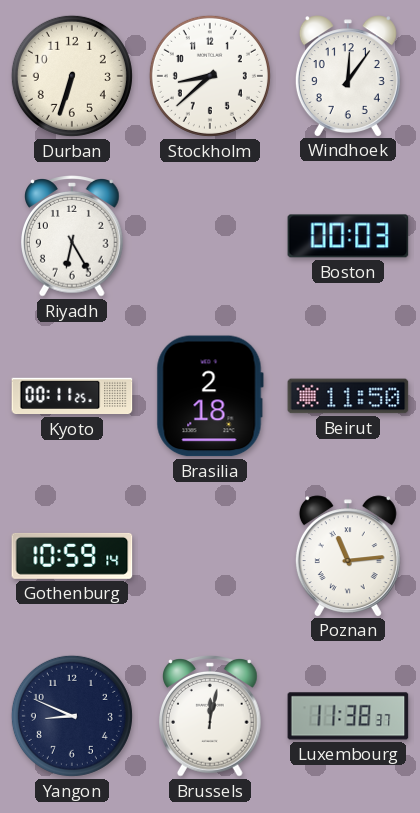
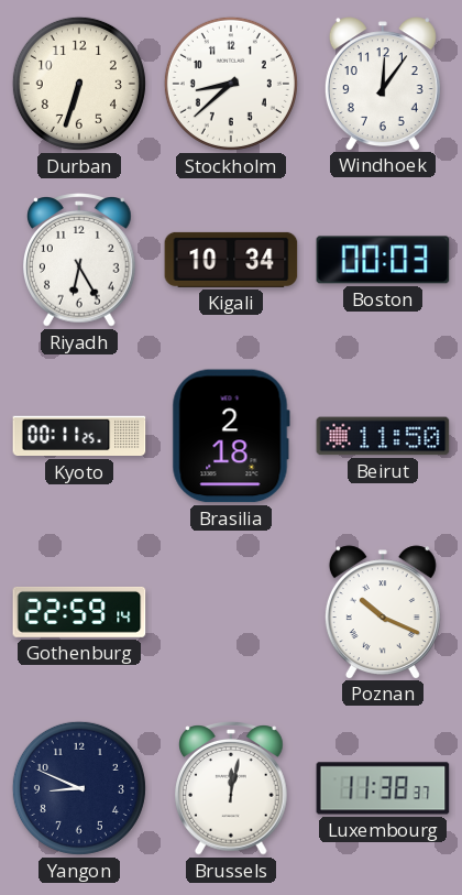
Kigali: none -> 10:34 (231, 260)
Gothenburg: 10:59 -> 22:59 (79, 612)
Poznan: 11:14 -> 10:19 (383, 612)
